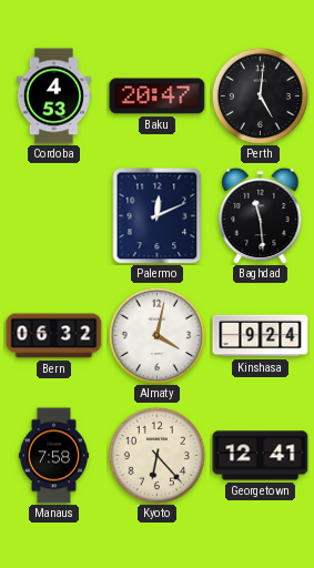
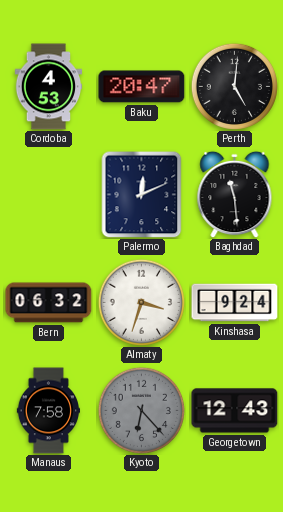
Almaty: 4:02 -> 3:33 (141, 302)
Kyoto dial: cream -> grey (141, 410)
Georgetown: 12:41 -> 12:43 (235, 411)
